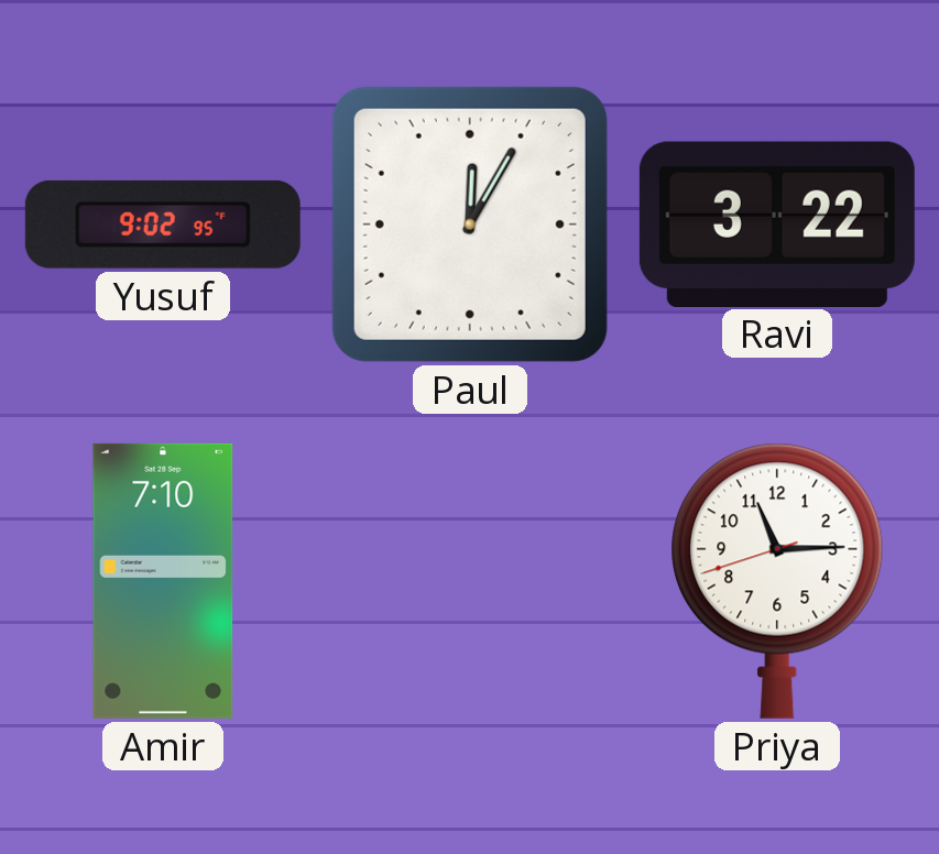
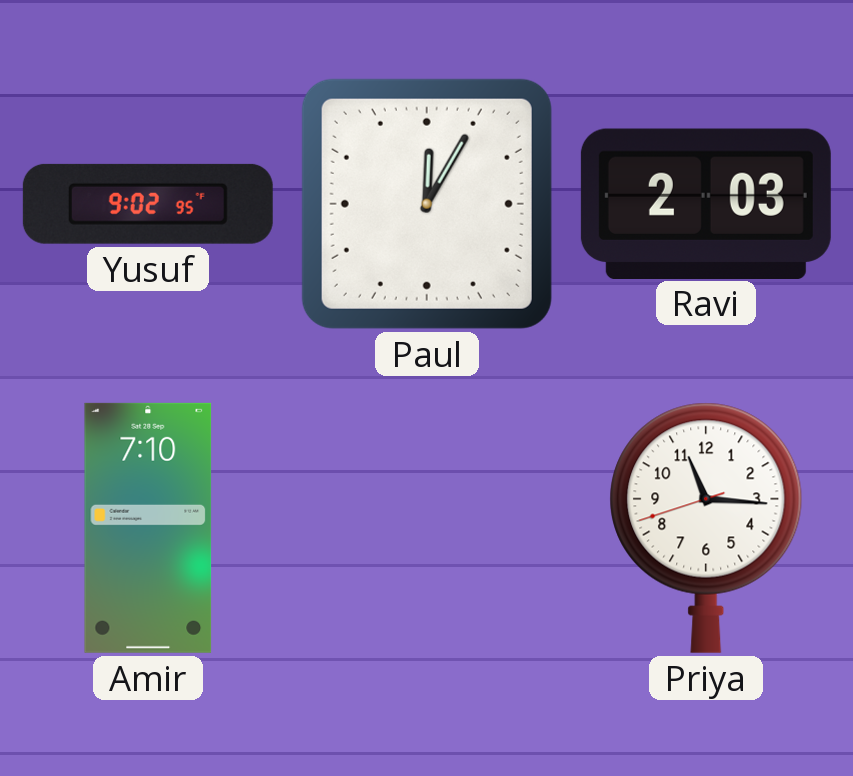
Ravi: 3:22 -> 2:03 (706, 203)
Priya: 11:14 -> 11:15 (706, 528)
